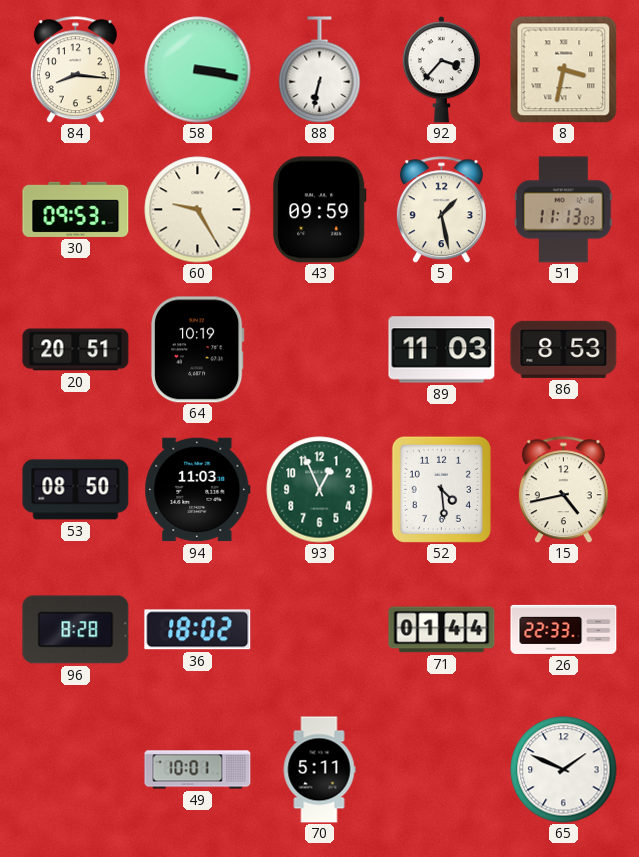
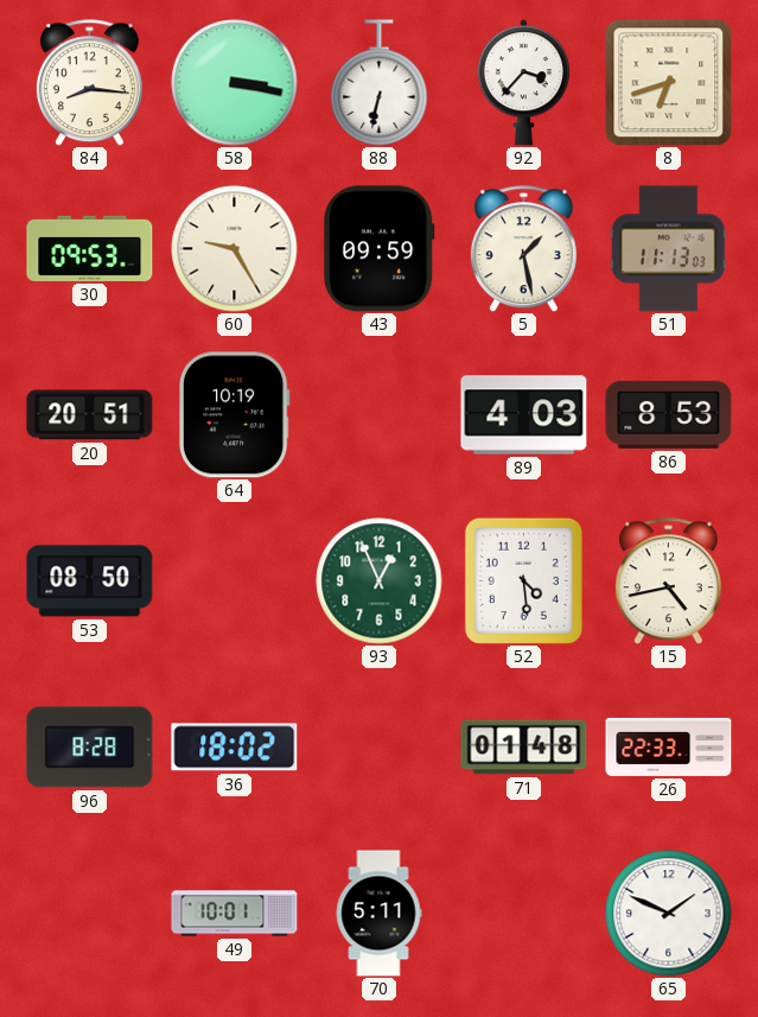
8: 3:32 -> 6:42 (668, 82)
89: 11:03 -> 4:03 (524, 415)
94: 11:03 -> none (198, 490)
71: 01:44 -> 01:48 (524, 748)
